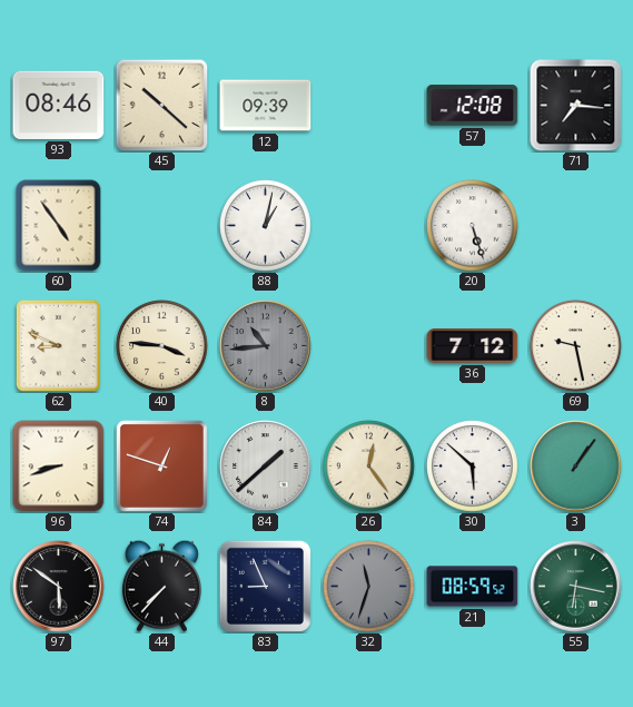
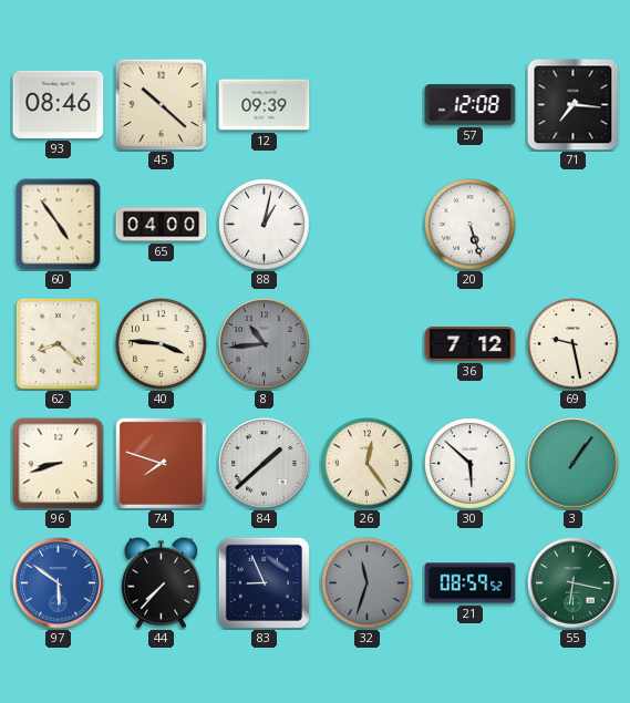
65: none -> 04:00 (162, 225)
62: 8:49 -> 8:22 (58, 343)
74: 12:48 -> 7:48 (161, 463)
97 dial: black -> blue (59, 583)
